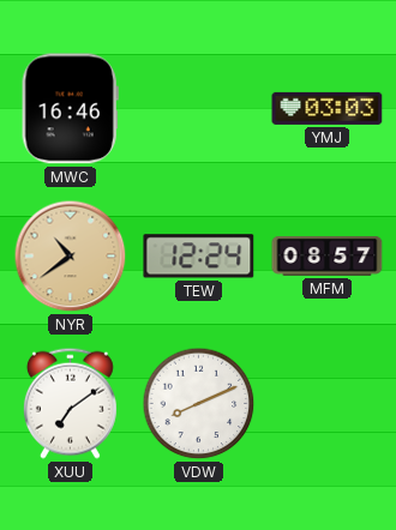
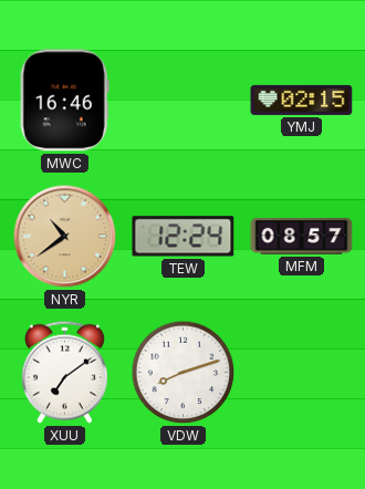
YMJ: 03:03 -> 02:15 (302, 100)
VDW: 8:11 -> 8:12 (184, 373)
